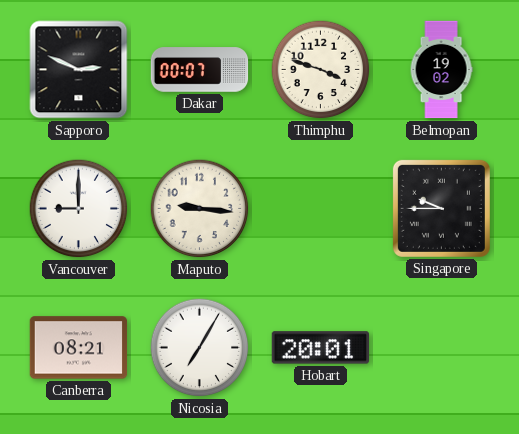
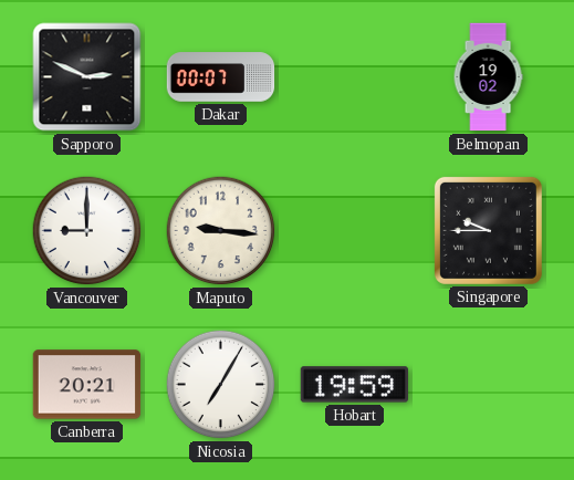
Thimphu: 3:48 -> none (321, 70)
Canberra: 08:21 -> 20:21 (87, 385)
Hobart: 20:01 -> 19:59 (355, 385)
